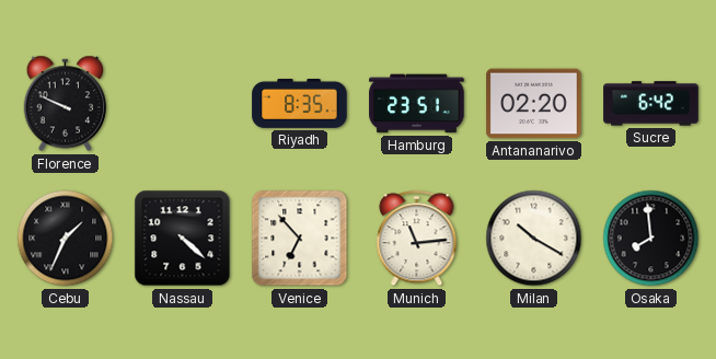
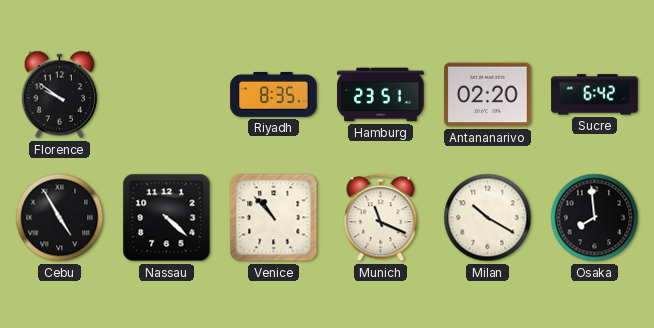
Florence: 9:49 -> 9:51 (60, 95)
Cebu: 1:34 -> 4:55 (60, 218)
Venice: 6:53 -> 10:53 (274, 218)
Munich: 11:14 -> 11:19 (381, 218)
